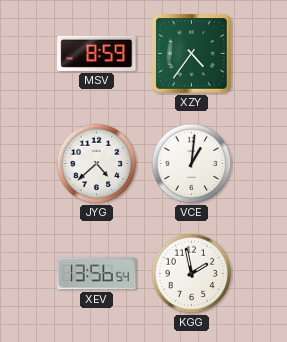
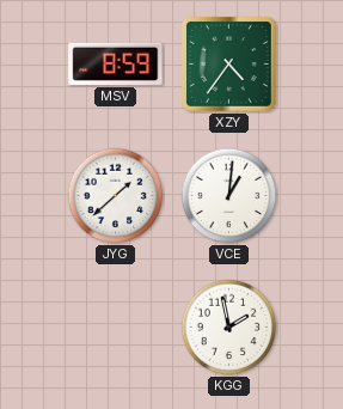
JYG: 4:38 -> 1:38 (116, 196)
XEV: 13:56 -> none (97, 274)
